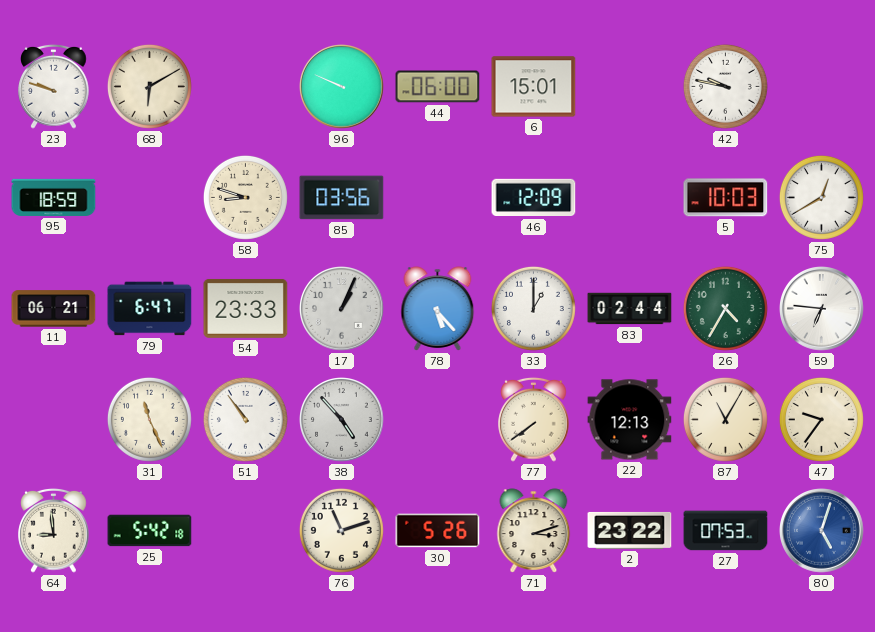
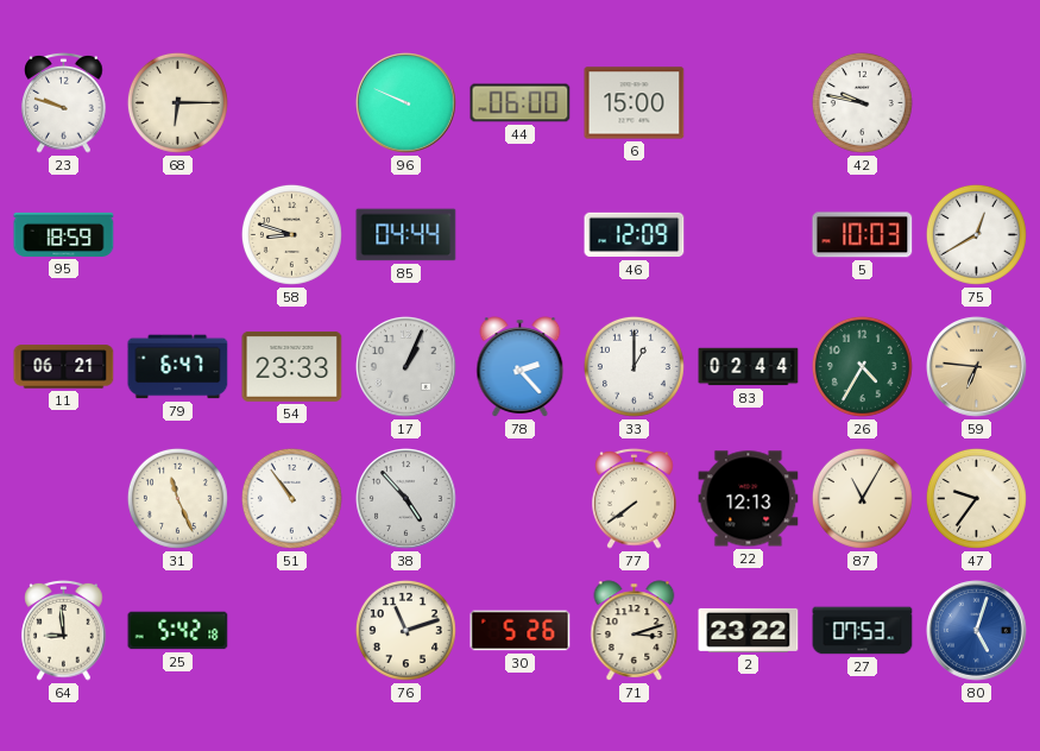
68: 6:10 -> 6:15 (177, 102)
6: 15:01 -> 15:00 (635, 103)
85: 03:56 -> 04:44 (406, 235)
78: 5:23 -> 2:23 (521, 367)
59 dial: white -> champagne (977, 367)
